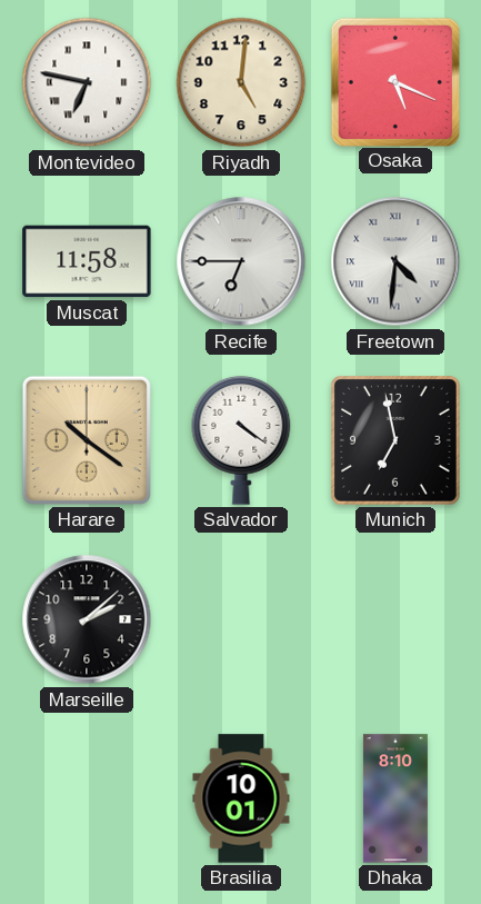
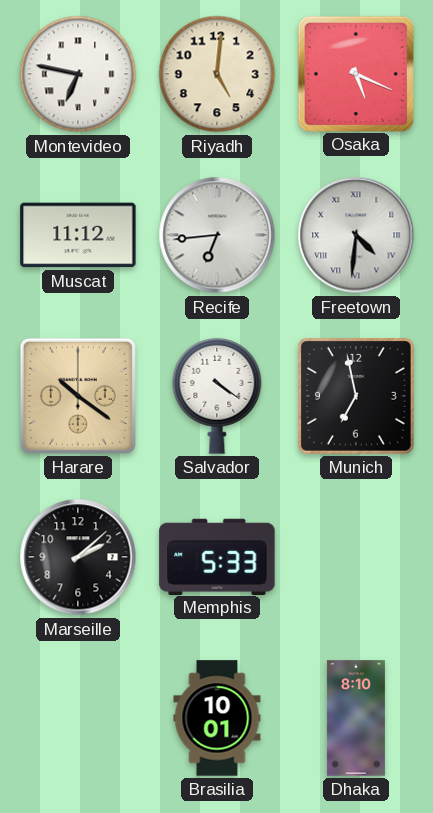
Muscat: 11:58 -> 11:12 (78, 235)
Recife: 6:45 -> 6:44 (217, 235)
Memphis: none -> 5:33 (217, 556)
